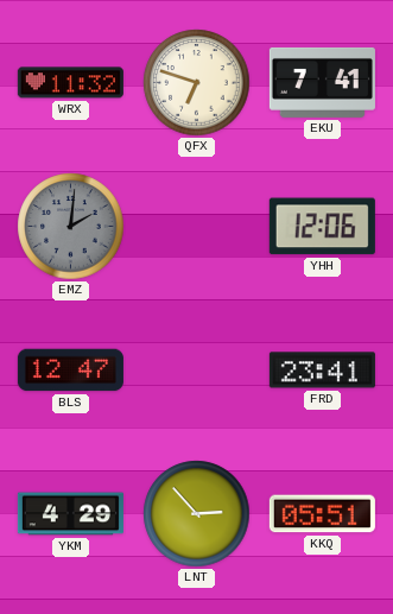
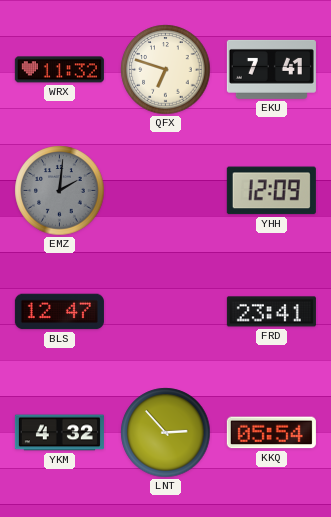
YHH: 12:06 -> 12:09 (271, 191)
YKM: 4:29 -> 4:32 (59, 433)
KKQ: 05:51 -> 05:54 (271, 433)
